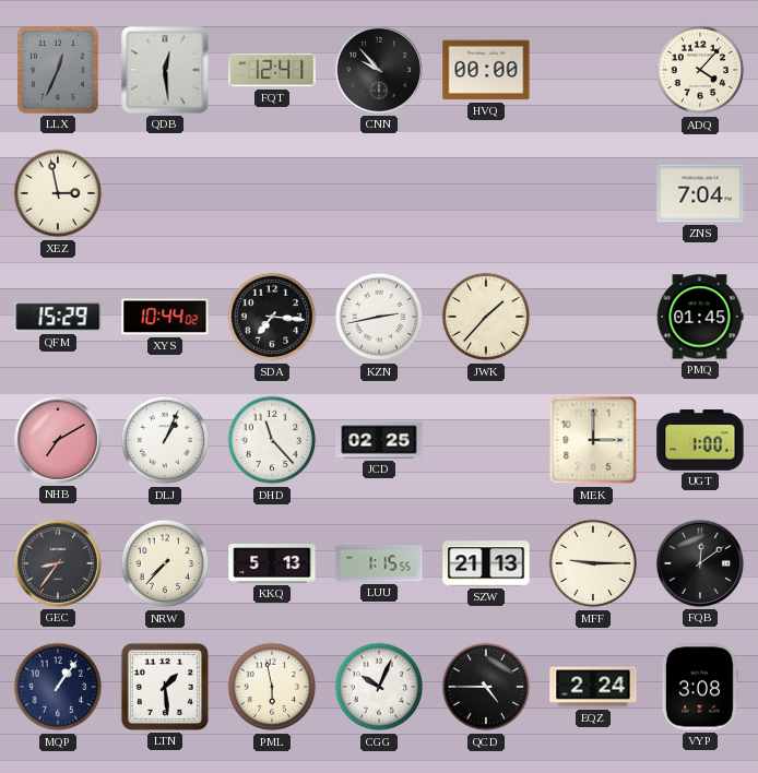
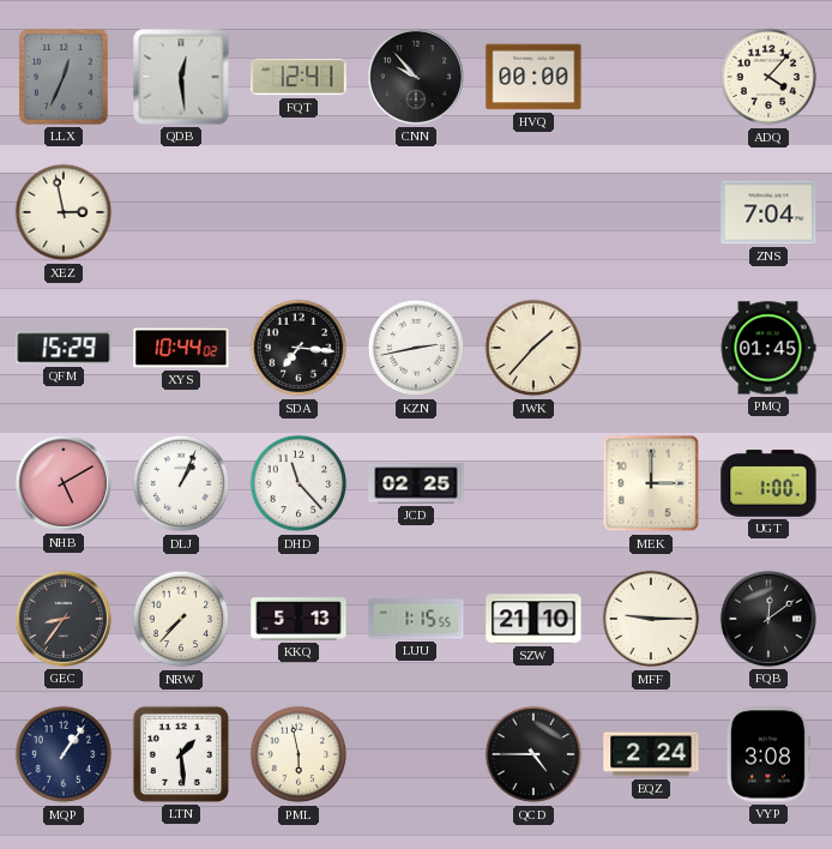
NHB: 7:10 -> 5:10 (64, 483)
SZW: 21:13 -> 21:10 (533, 619)
CGG: 10:04 -> none (379, 687)
